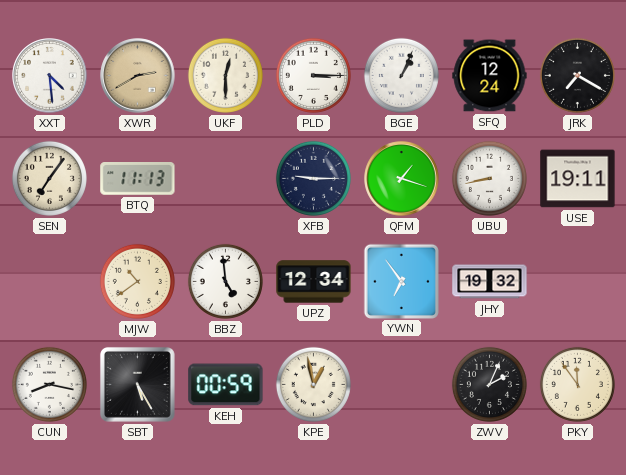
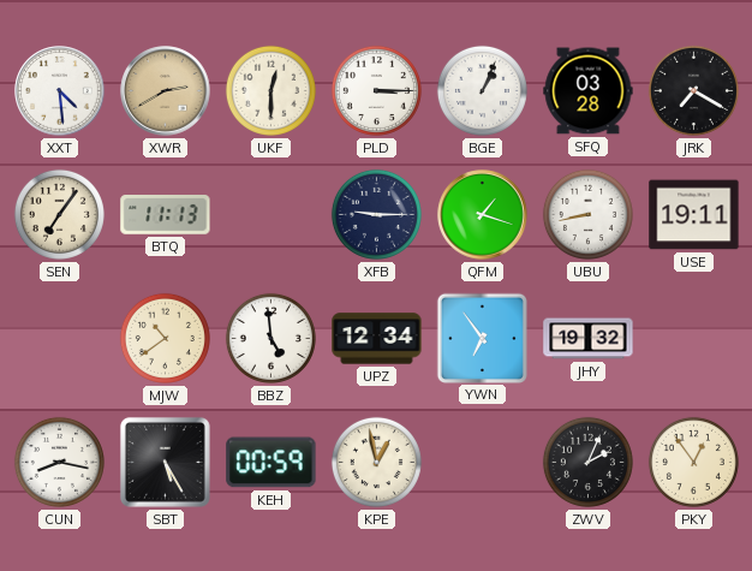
SFQ: 12:24 -> 03:28 (589, 91)
PKY: 11:54 -> 12:54 (693, 462)
